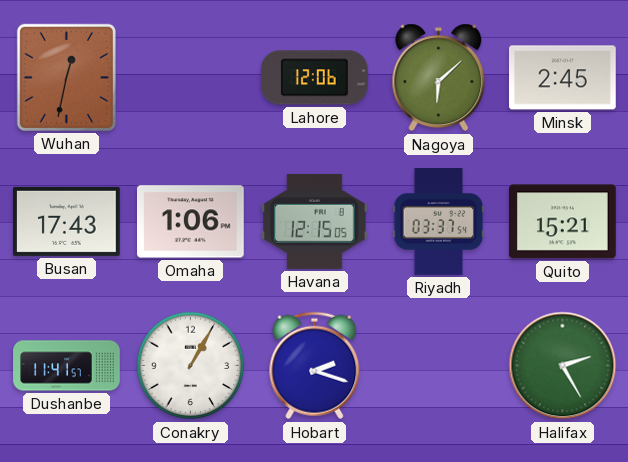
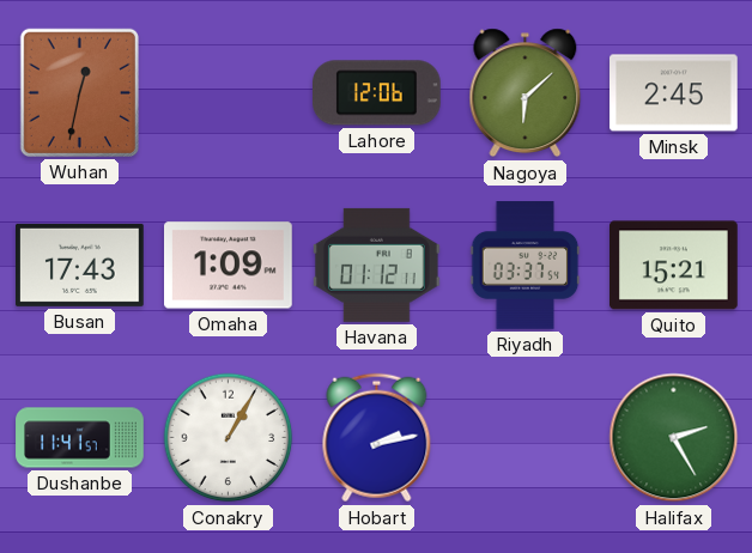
Omaha: 1:06 -> 1:09 (229, 266)
Havana: 12:15 -> 01:12 (377, 265)
Hobart: 2:18 -> 2:13 (377, 438)
